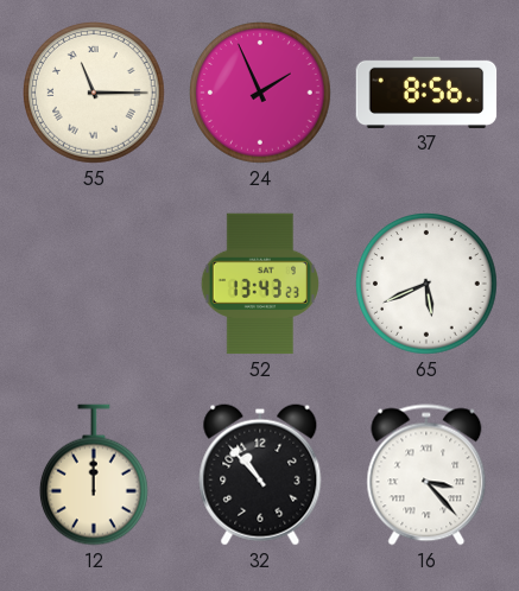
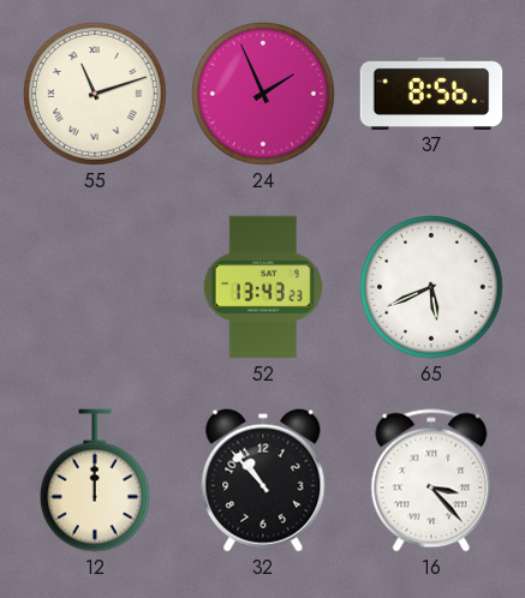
55: 11:15 -> 11:12 (95, 94)
